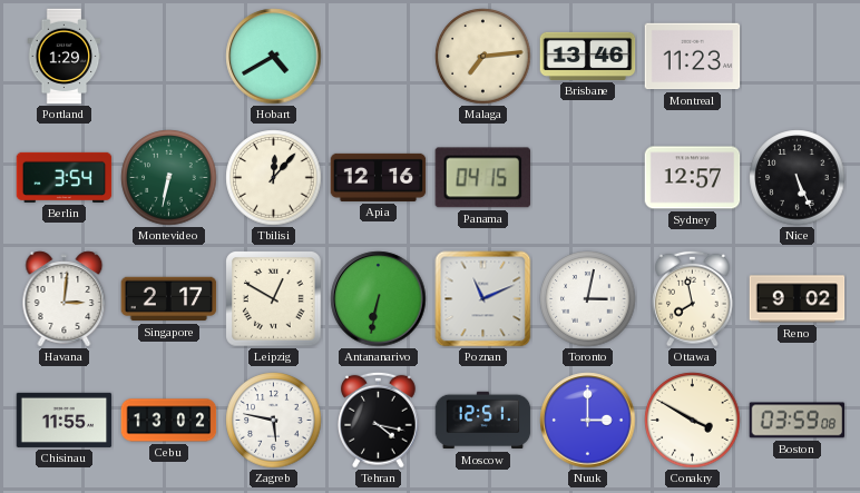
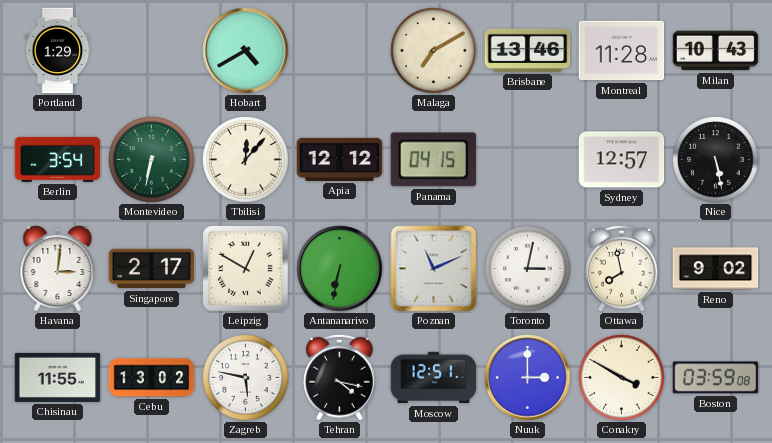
Malaga: 7:14 -> 7:10 (434, 51)
Montreal: 11:23 -> 11:28 (622, 51)
Milan: none -> 10:43 (716, 51)
Apia: 12:16 -> 12:12 (340, 159)
Nice: 5:26 -> 5:28 (716, 160)
